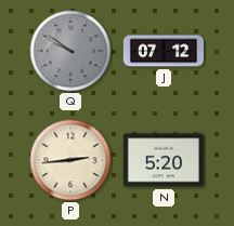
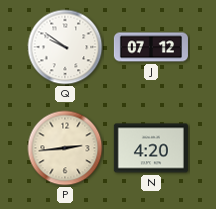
Q dial: grey -> white (65, 47)
N: 5:20 -> 4:20 (151, 148)
